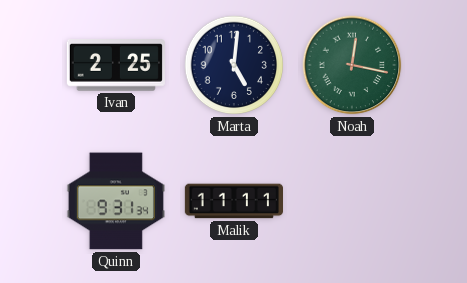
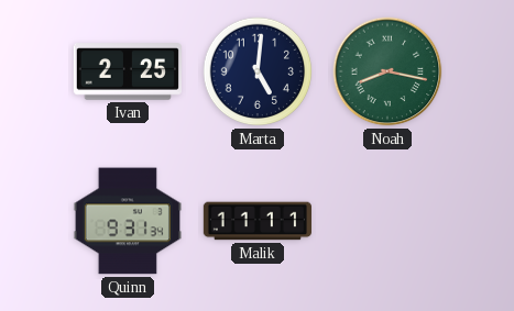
Noah: 12:17 -> 8:17 (387, 71)
